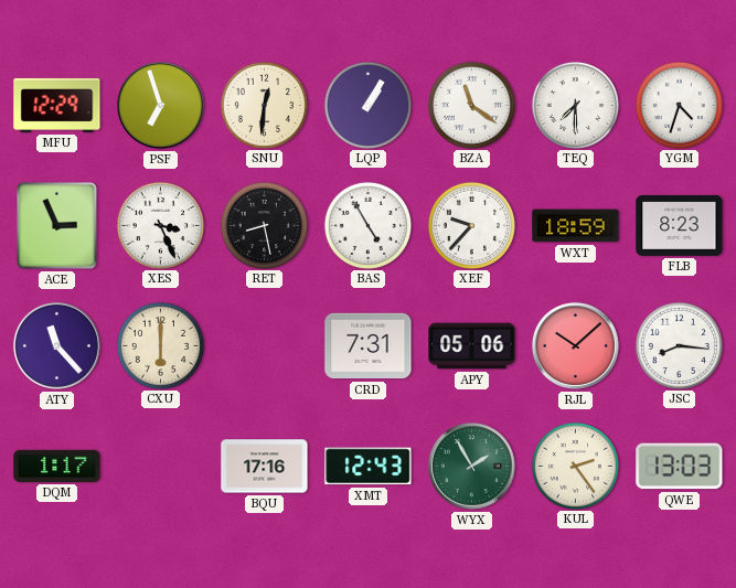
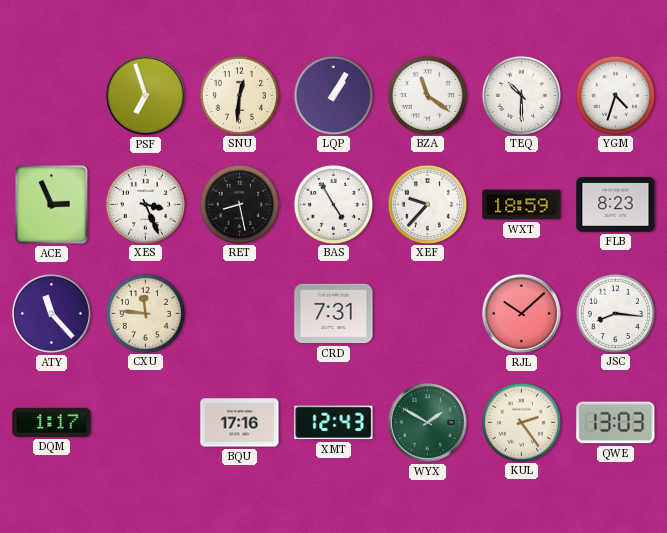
MFU: 12:29 -> none (57, 105)
TEQ: 7:30 -> 10:30 (521, 95)
CXU: 6:00 -> 11:46 (145, 313)
APY: 05:06 -> none (472, 346)
WYX: 1:55 -> 1:50 (427, 422)
